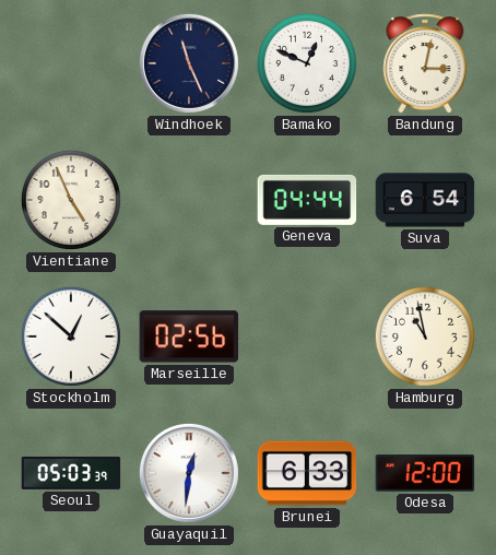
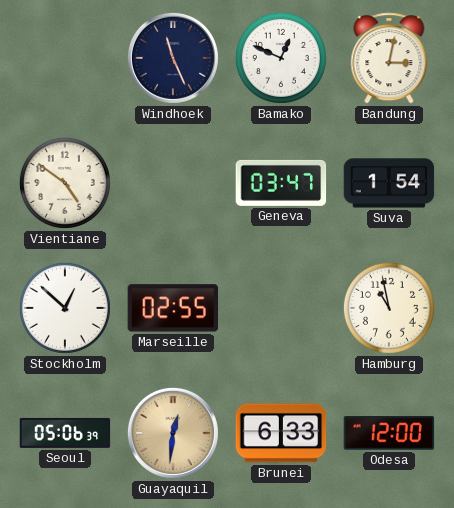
Vientiane: 4:56 -> 4:51 (65, 183)
Geneva: 04:44 -> 03:47 (281, 183)
Suva: 6:54 -> 1:54 (389, 183)
Marseille: 02:56 -> 02:55 (173, 308)
Seoul: 05:03 -> 05:06 (65, 433)
Guayaquil dial: white -> champagne (173, 433)
